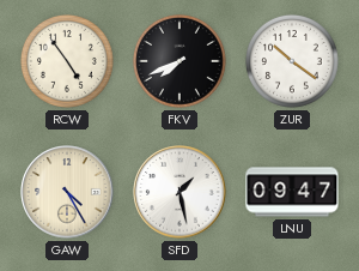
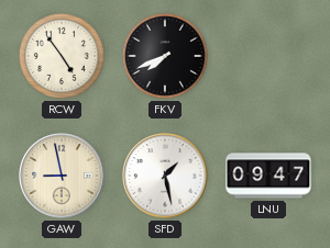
ZUR: 10:21 -> none (292, 61)
GAW: 4:25 -> 8:58 (62, 176)
